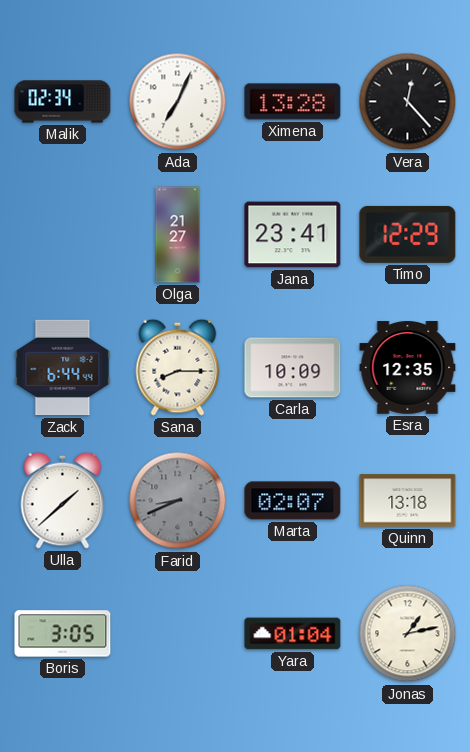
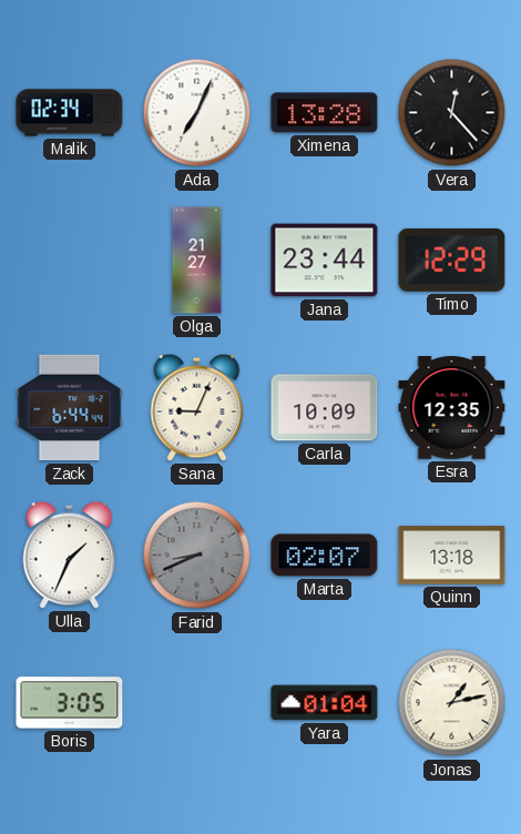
Jana: 23:41 -> 23:44 (325, 261)
Sana: 8:15 -> 9:04 (197, 407)
Ulla: 1:38 -> 1:34 (70, 555)
